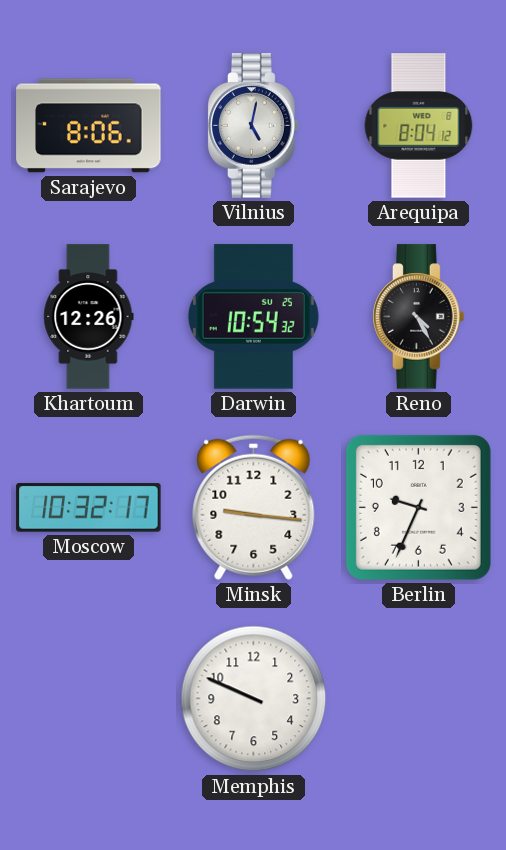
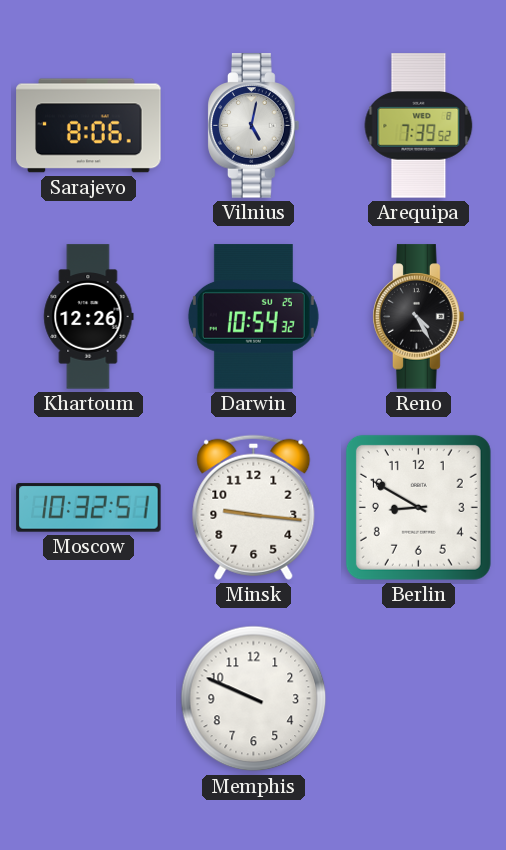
Arequipa: 8:04 -> 7:39 (419, 126)
Moscow: 10:32:17 -> 10:32:51 (89, 508)
Berlin: 9:34 -> 8:50 (418, 507)
